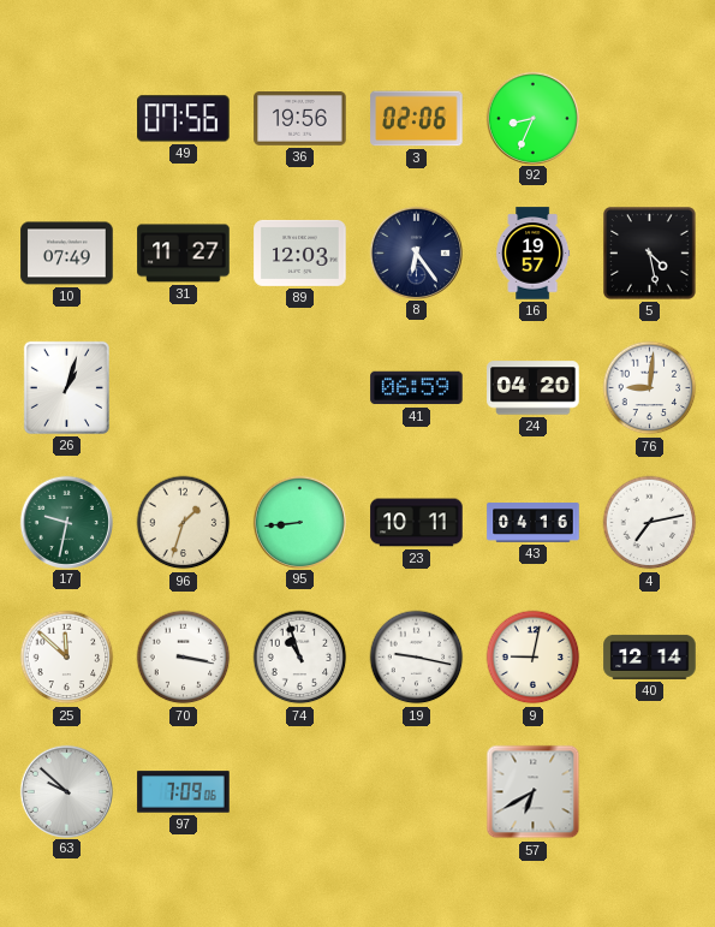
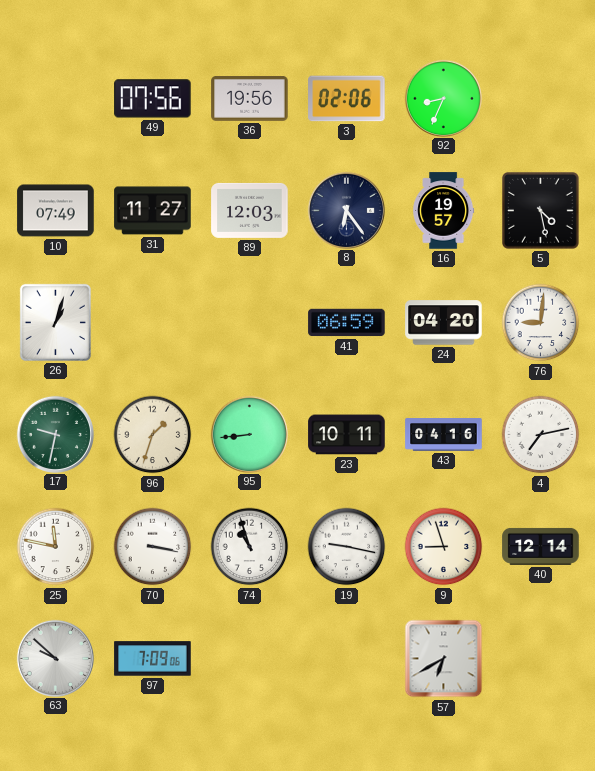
25: 11:52 -> 11:47 (56, 547)
9: 9:02 -> 8:57 (444, 547)
